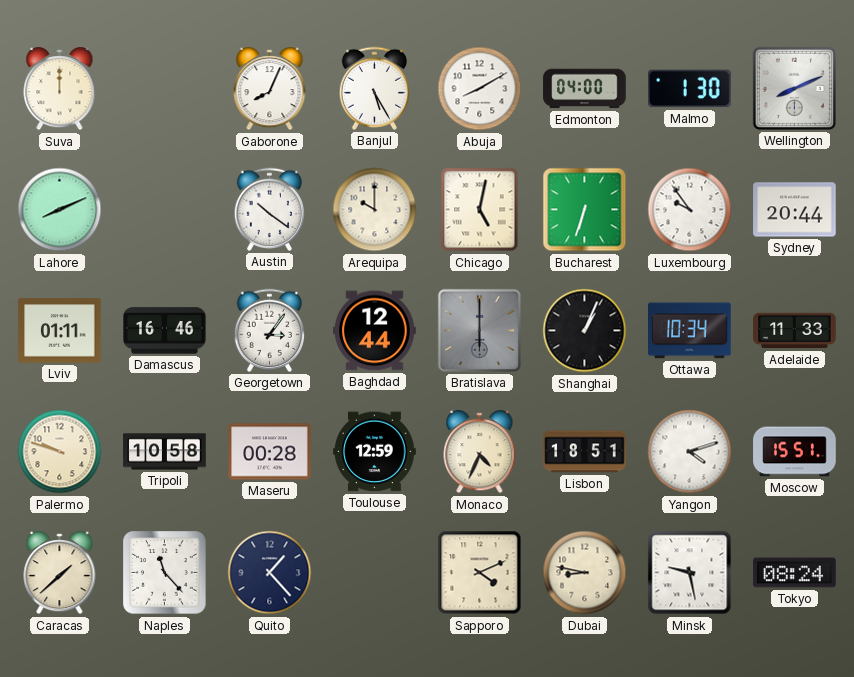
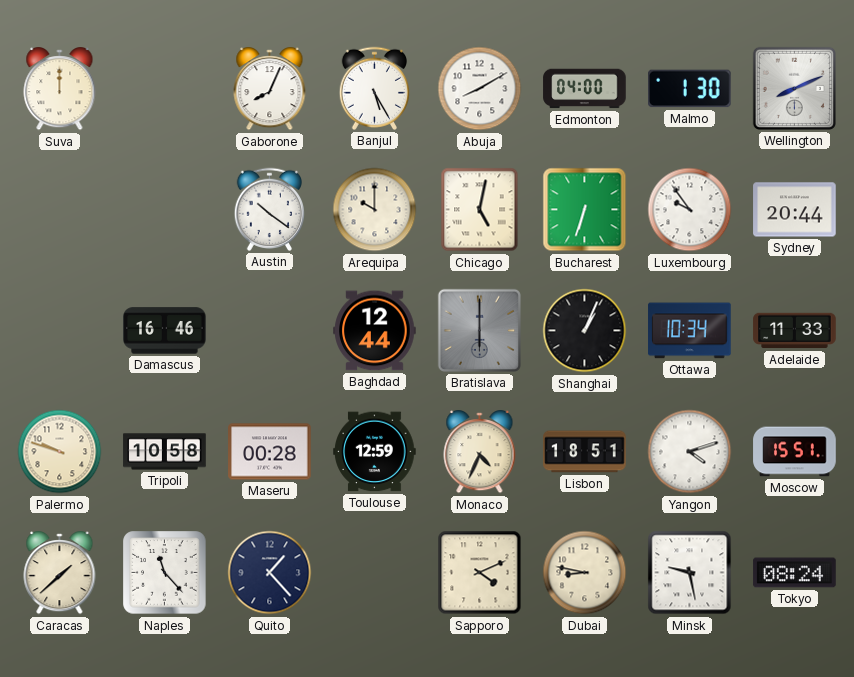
Lahore: 8:11 -> none (60, 210)
Lviv: 01:11 -> none (60, 331)
Georgetown: 3:06 -> none (269, 330)
